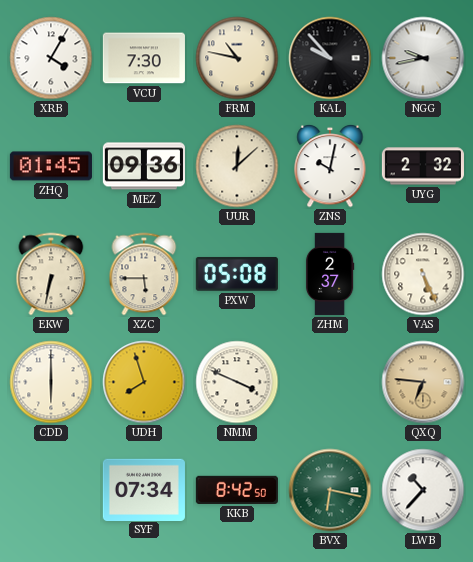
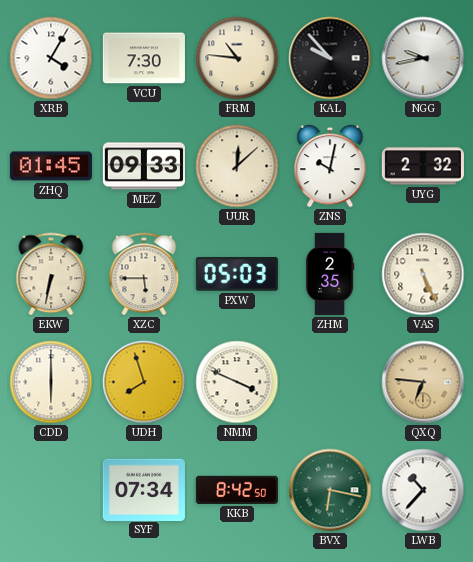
FRM: 10:47 -> 10:46 (237, 58)
MEZ: 09:36 -> 09:33 (144, 166)
PXW: 05:08 -> 05:03 (237, 274)
ZHM: 2:37 -> 2:35 (330, 274)
